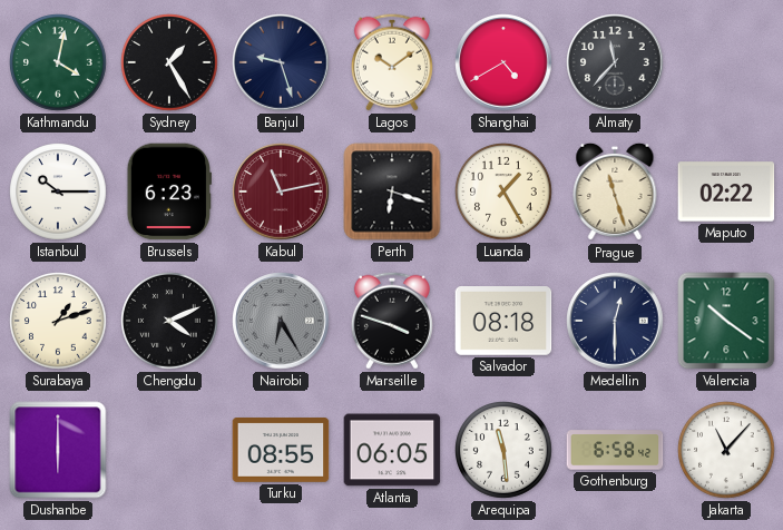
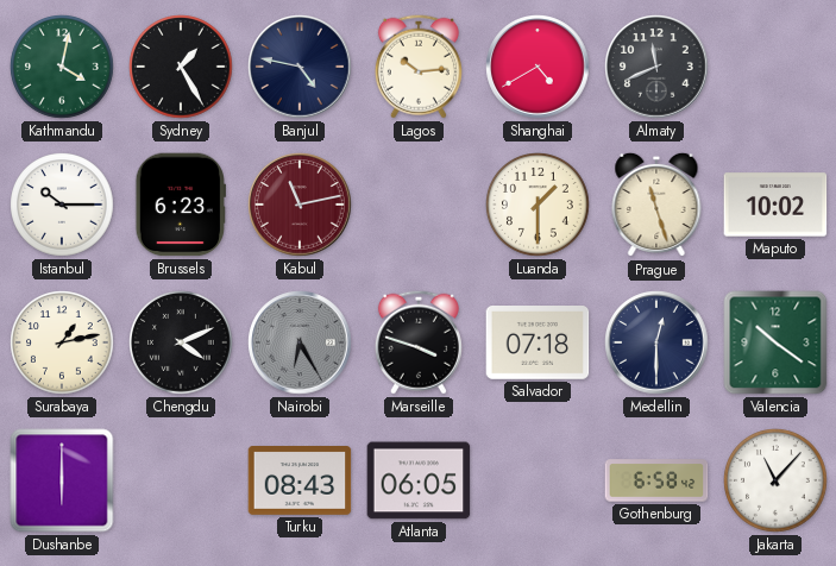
Banjul: 9:27 -> 4:47 (300, 67)
Lagos: 10:09 -> 10:14 (419, 67)
Almaty: 11:37 -> 11:41 (656, 67)
Perth: 6:18 -> none (392, 192)
Luanda: 1:25 -> 1:30 (538, 205)
Maputo: 02:22 -> 10:02 (775, 205)
Surabaya: 1:12 -> 1:13 (62, 342)
Salvador: 08:18 -> 07:18 (538, 344)
Turku: 08:55 -> 08:43 (300, 480)
Arequipa: 11:29 -> none (503, 450)
